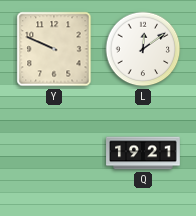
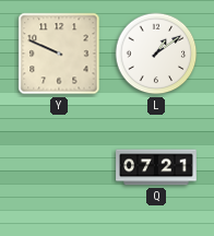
L: 12:09 -> 1:09 (156, 54)
Q: 19:21 -> 07:21 (156, 167)
